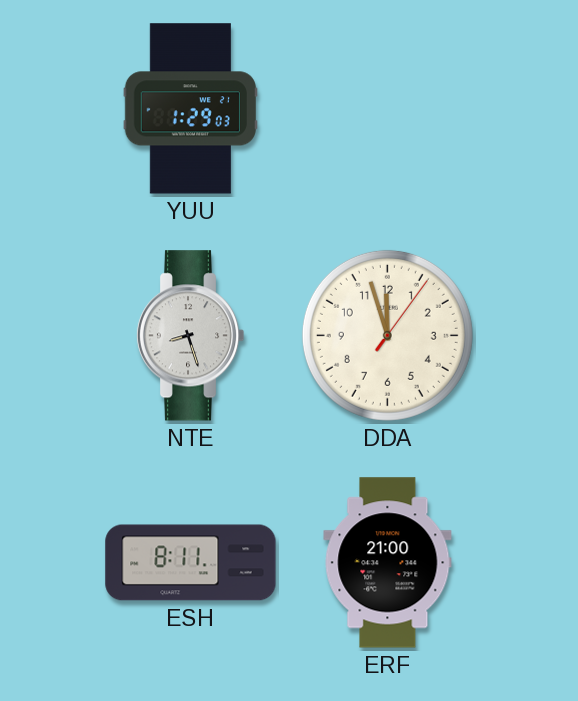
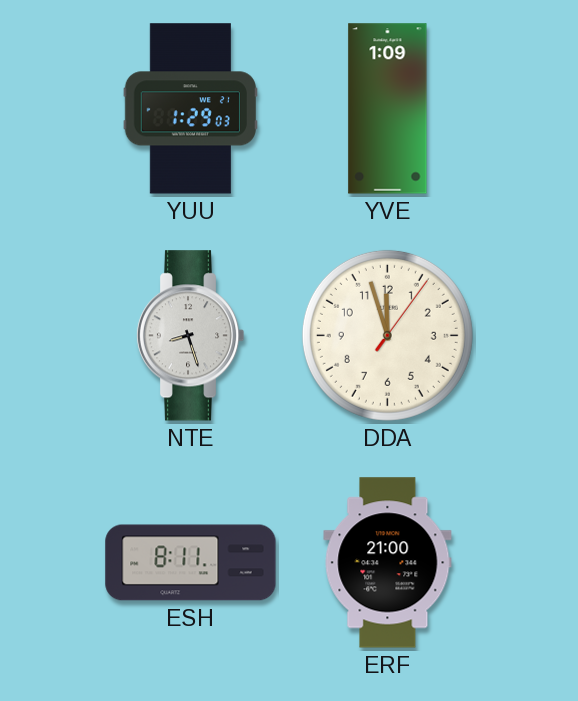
YVE: none -> 1:09 (388, 109)
